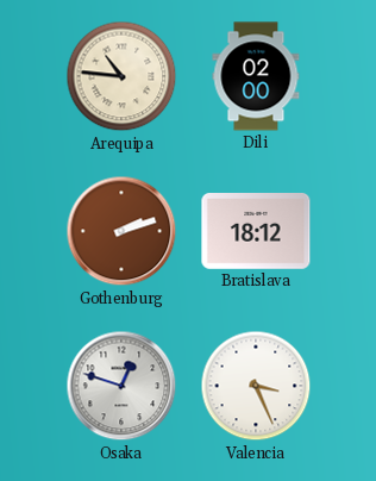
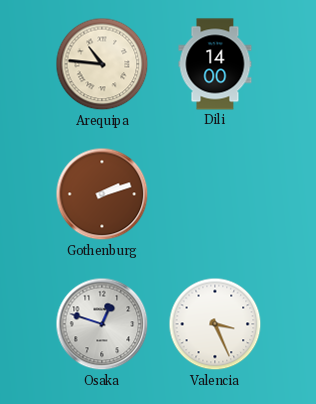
Dili: 02:00 -> 14:00 (215, 64)
Bratislava: 18:12 -> none (256, 232)
